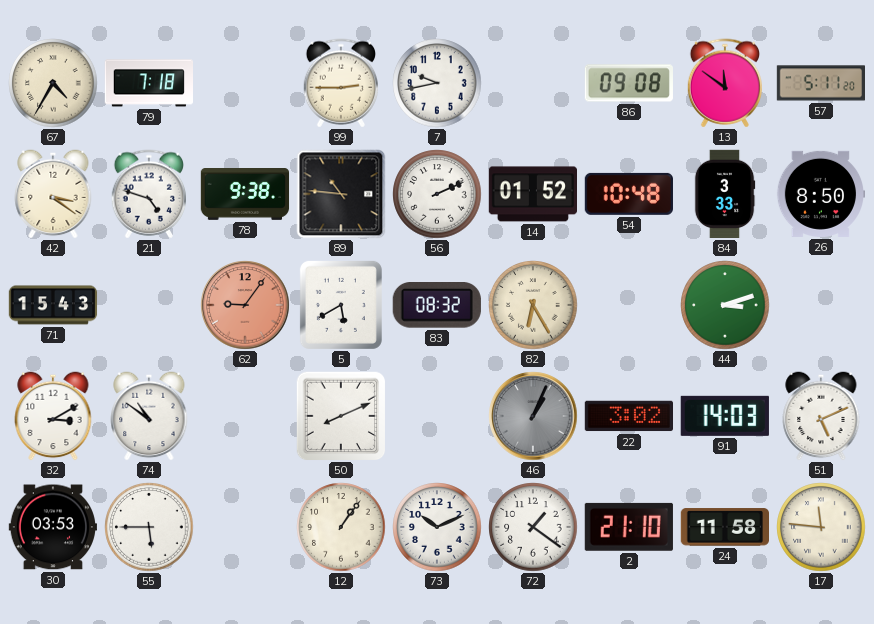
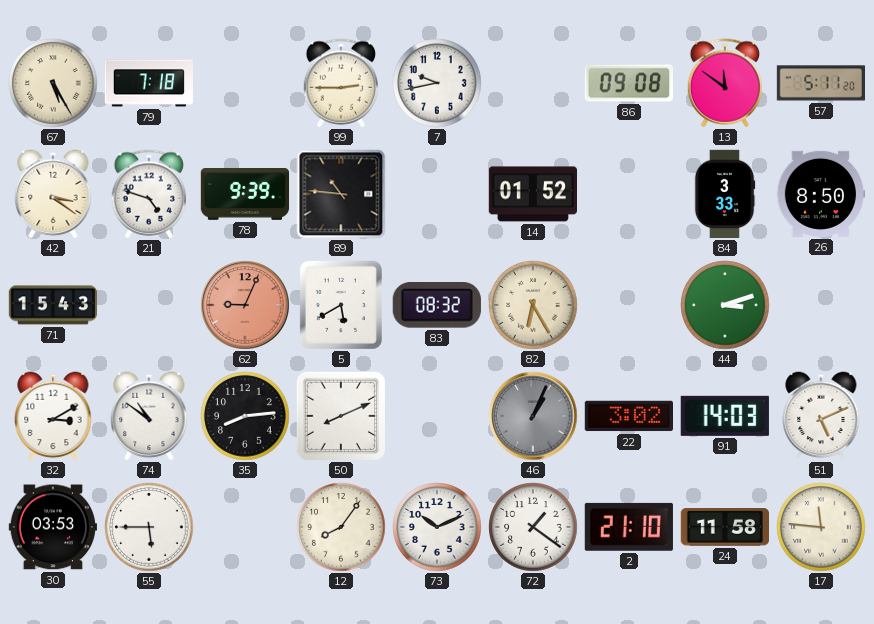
67: 4:35 -> 5:25 (53, 83)
78: 9:38 -> 9:39 (245, 195)
56: 2:11 -> none (437, 194)
54: 10:48 -> none (629, 194)
62: 9:06 -> 9:04 (245, 305)
35: none -> 8:14 (245, 416)
12: 1:06 -> 8:06 (341, 527)
